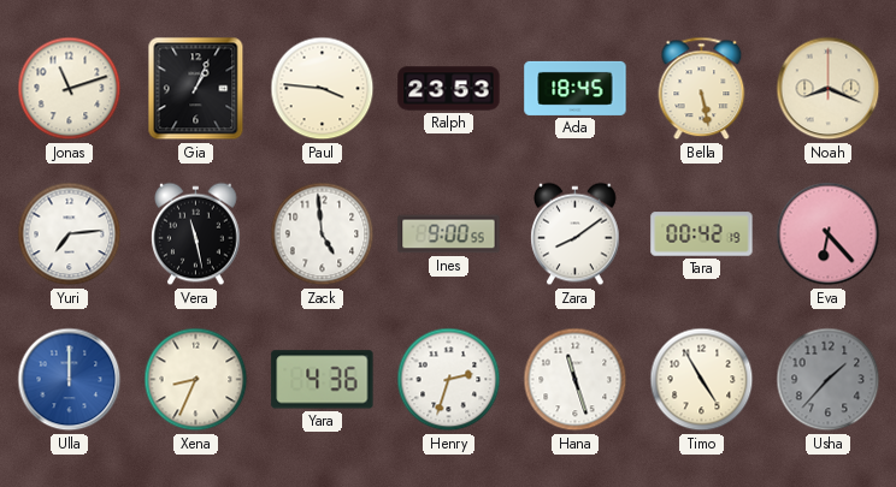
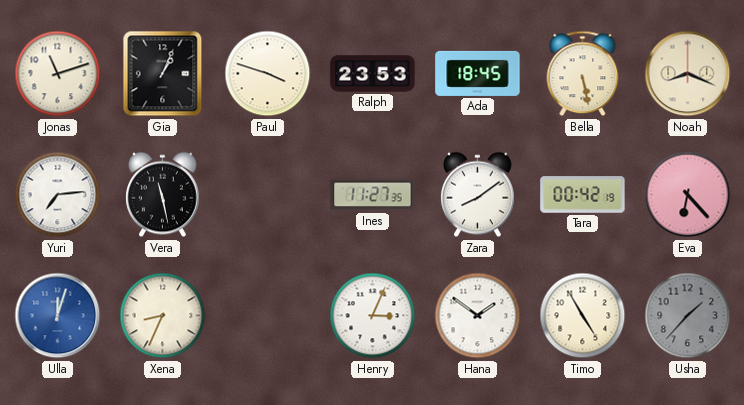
Paul: 3:46 -> 3:48 (268, 74)
Zack: 4:59 -> none (323, 234)
Ines: 9:00 -> 11:27 (373, 195)
Ulla: 12:00 -> 12:03 (58, 316)
Yara: 4:36 -> none (323, 380)
Henry: 2:33 -> 3:04 (373, 316)
Hana: 11:27 -> 1:51 (478, 316)
